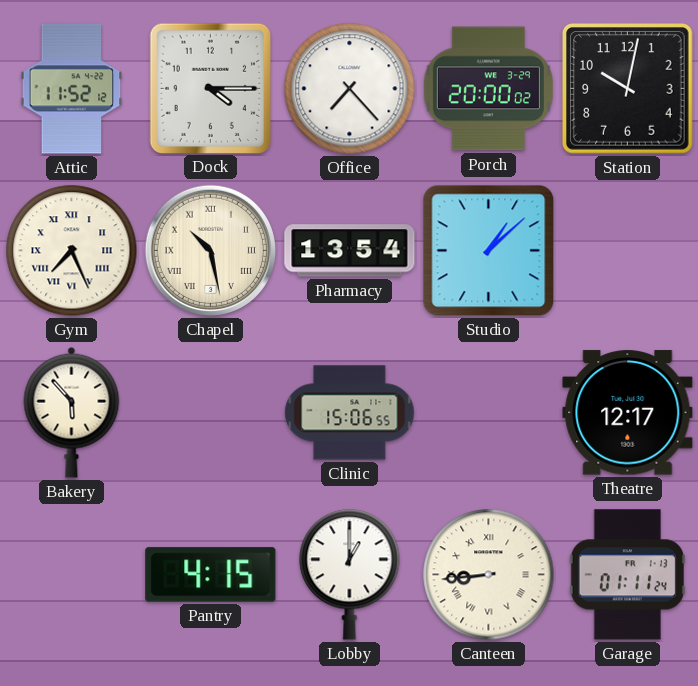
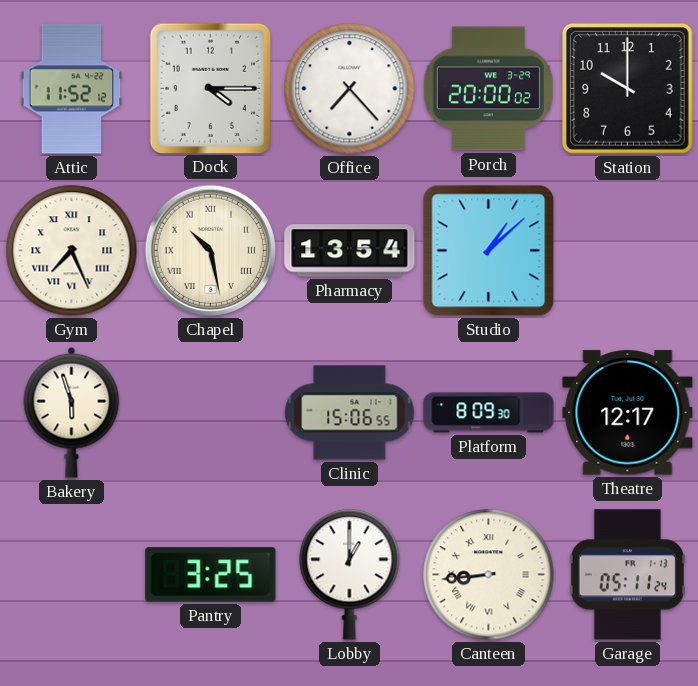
Station: 10:02 -> 10:00 (628, 89)
Bakery: 5:53 -> 5:57 (72, 412)
Platform: none -> 8:09 (489, 413)
Pantry: 4:15 -> 3:25 (211, 575)
Garage: 01:11 -> 05:11 (627, 575)
